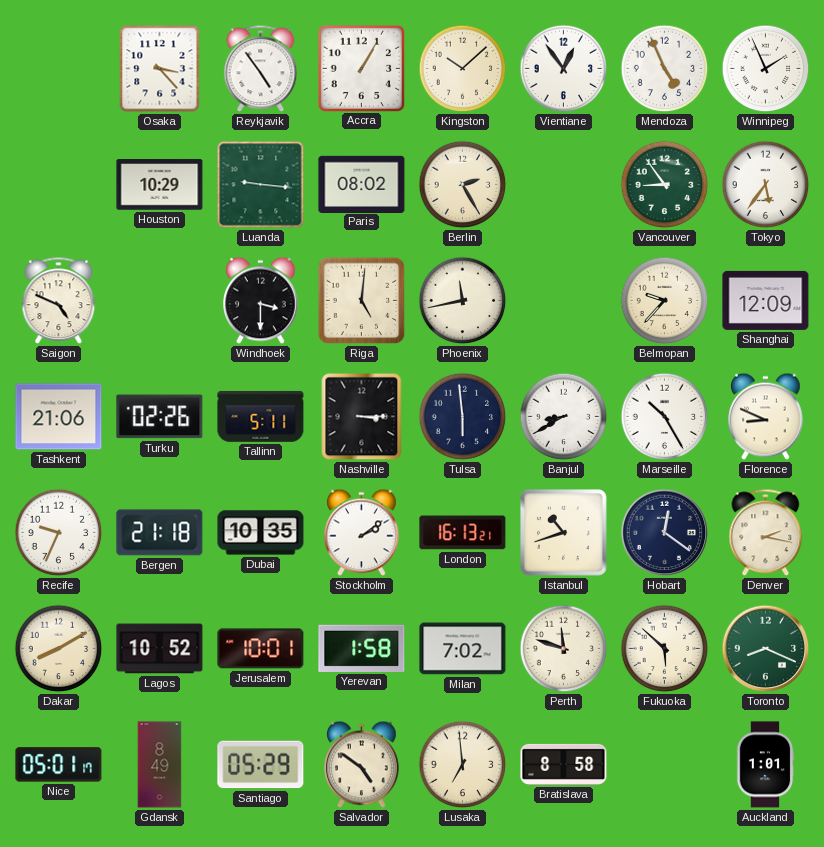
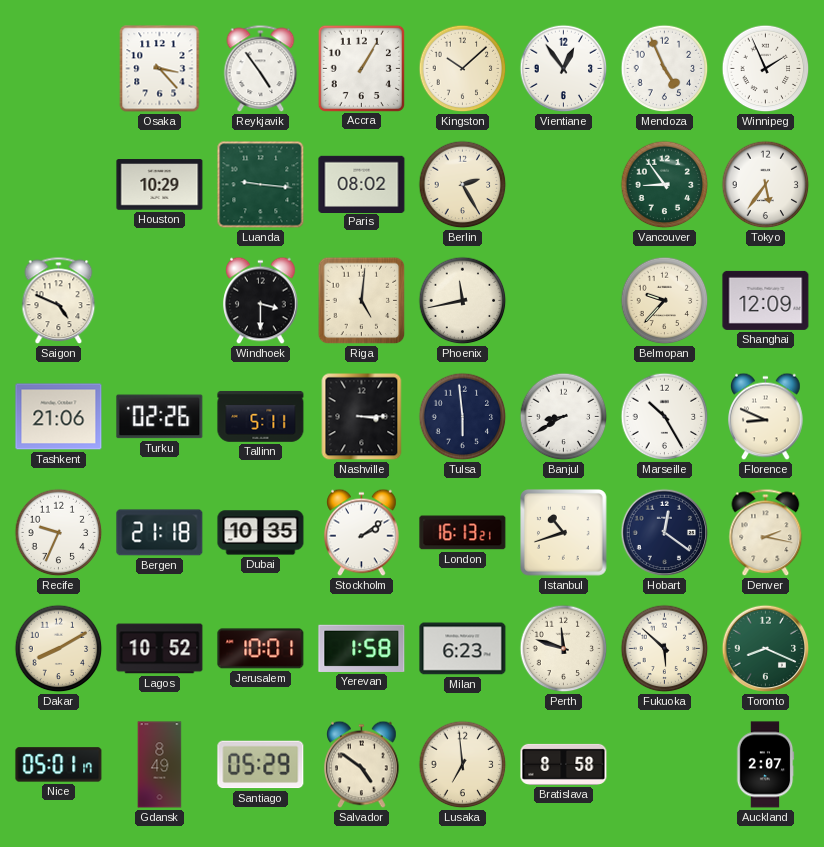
Milan: 7:02 -> 6:23 (463, 649)
Auckland: 1:01 -> 2:07 (765, 765)
